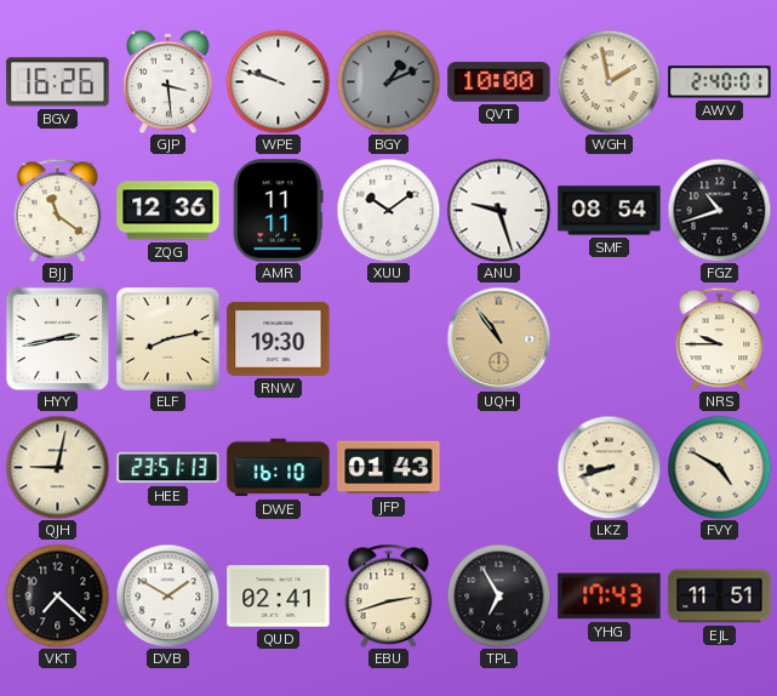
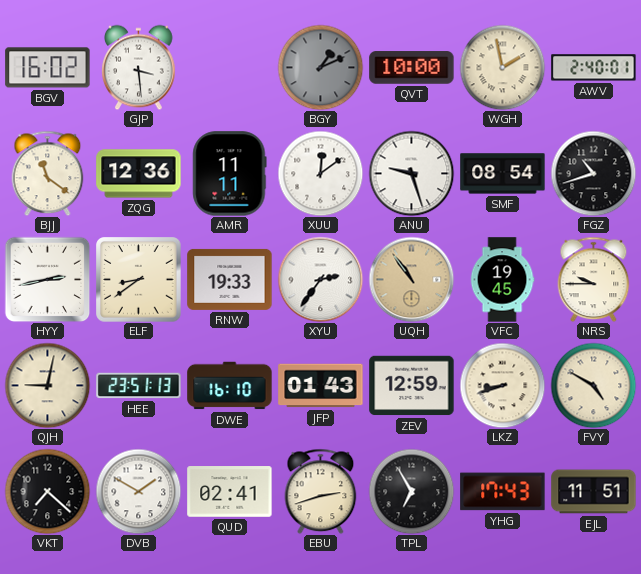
BGV: 16:26 -> 16:02 (48, 68)
WPE: 9:48 -> none (278, 81)
XUU: 10:09 -> 12:09 (320, 173)
ELF: 8:13 -> 8:39 (139, 280)
RNW: 19:30 -> 19:33 (230, 279)
XYU: none -> 2:36 (320, 279)
VFC: none -> 19:45 (502, 280)
ZEV: none -> 12:59 (412, 386)
